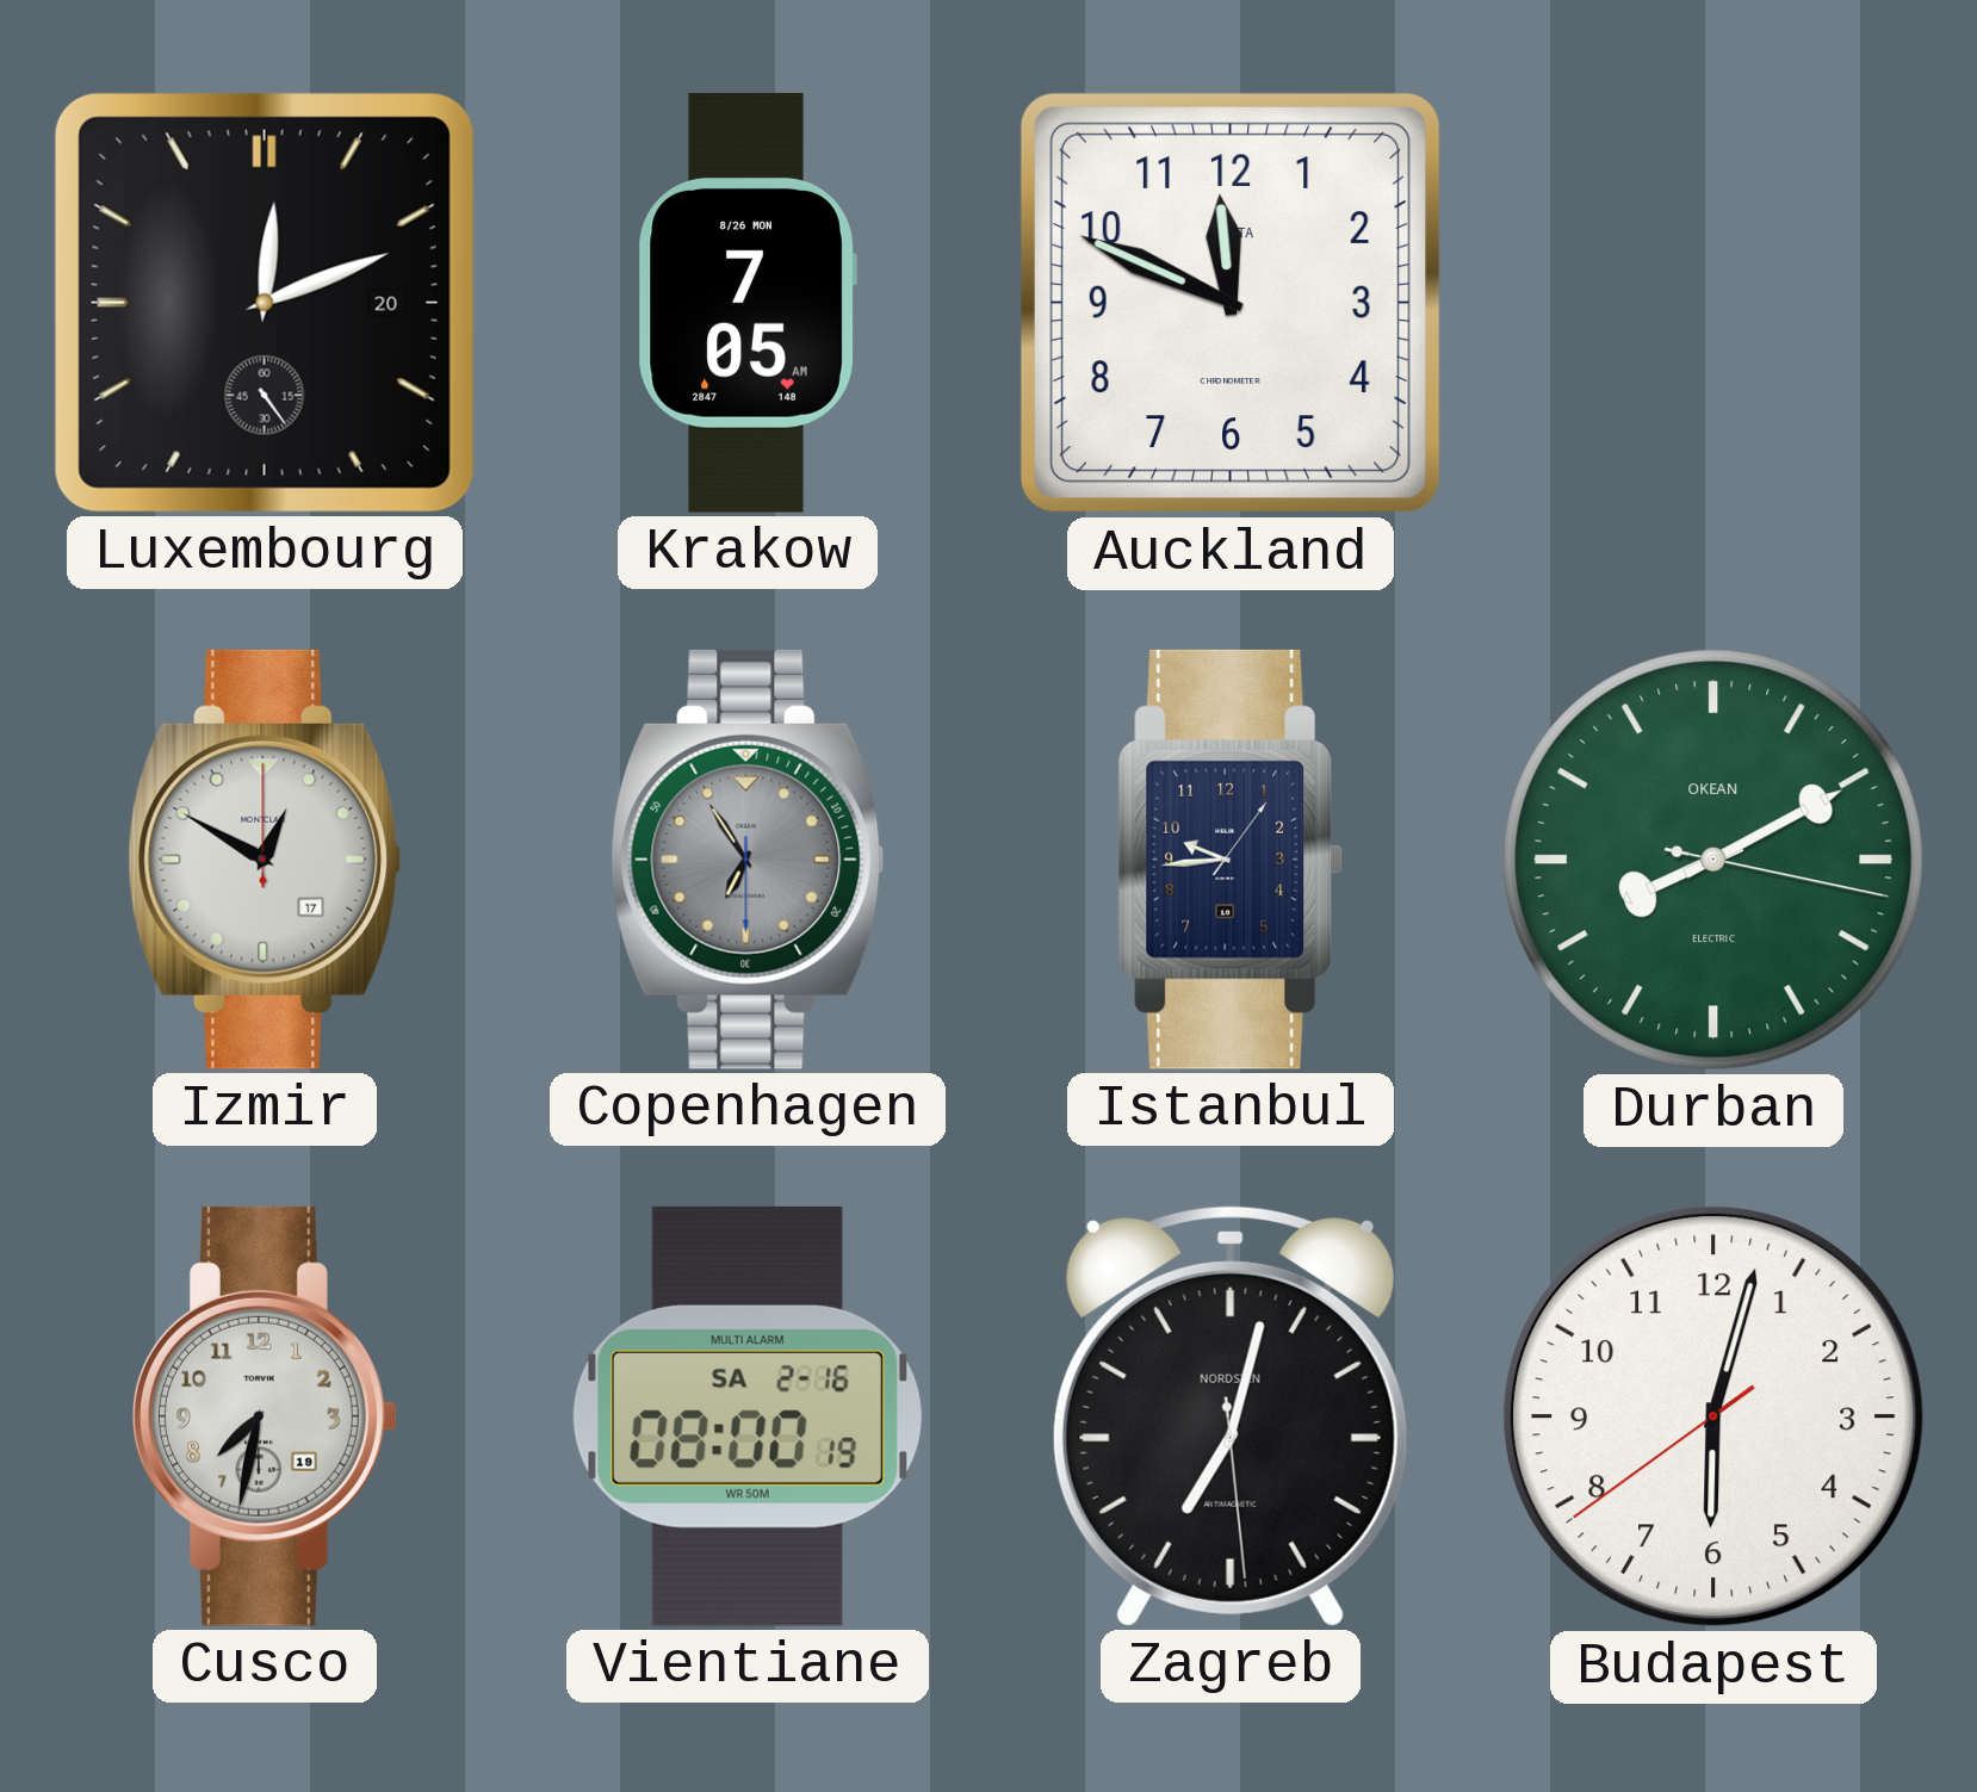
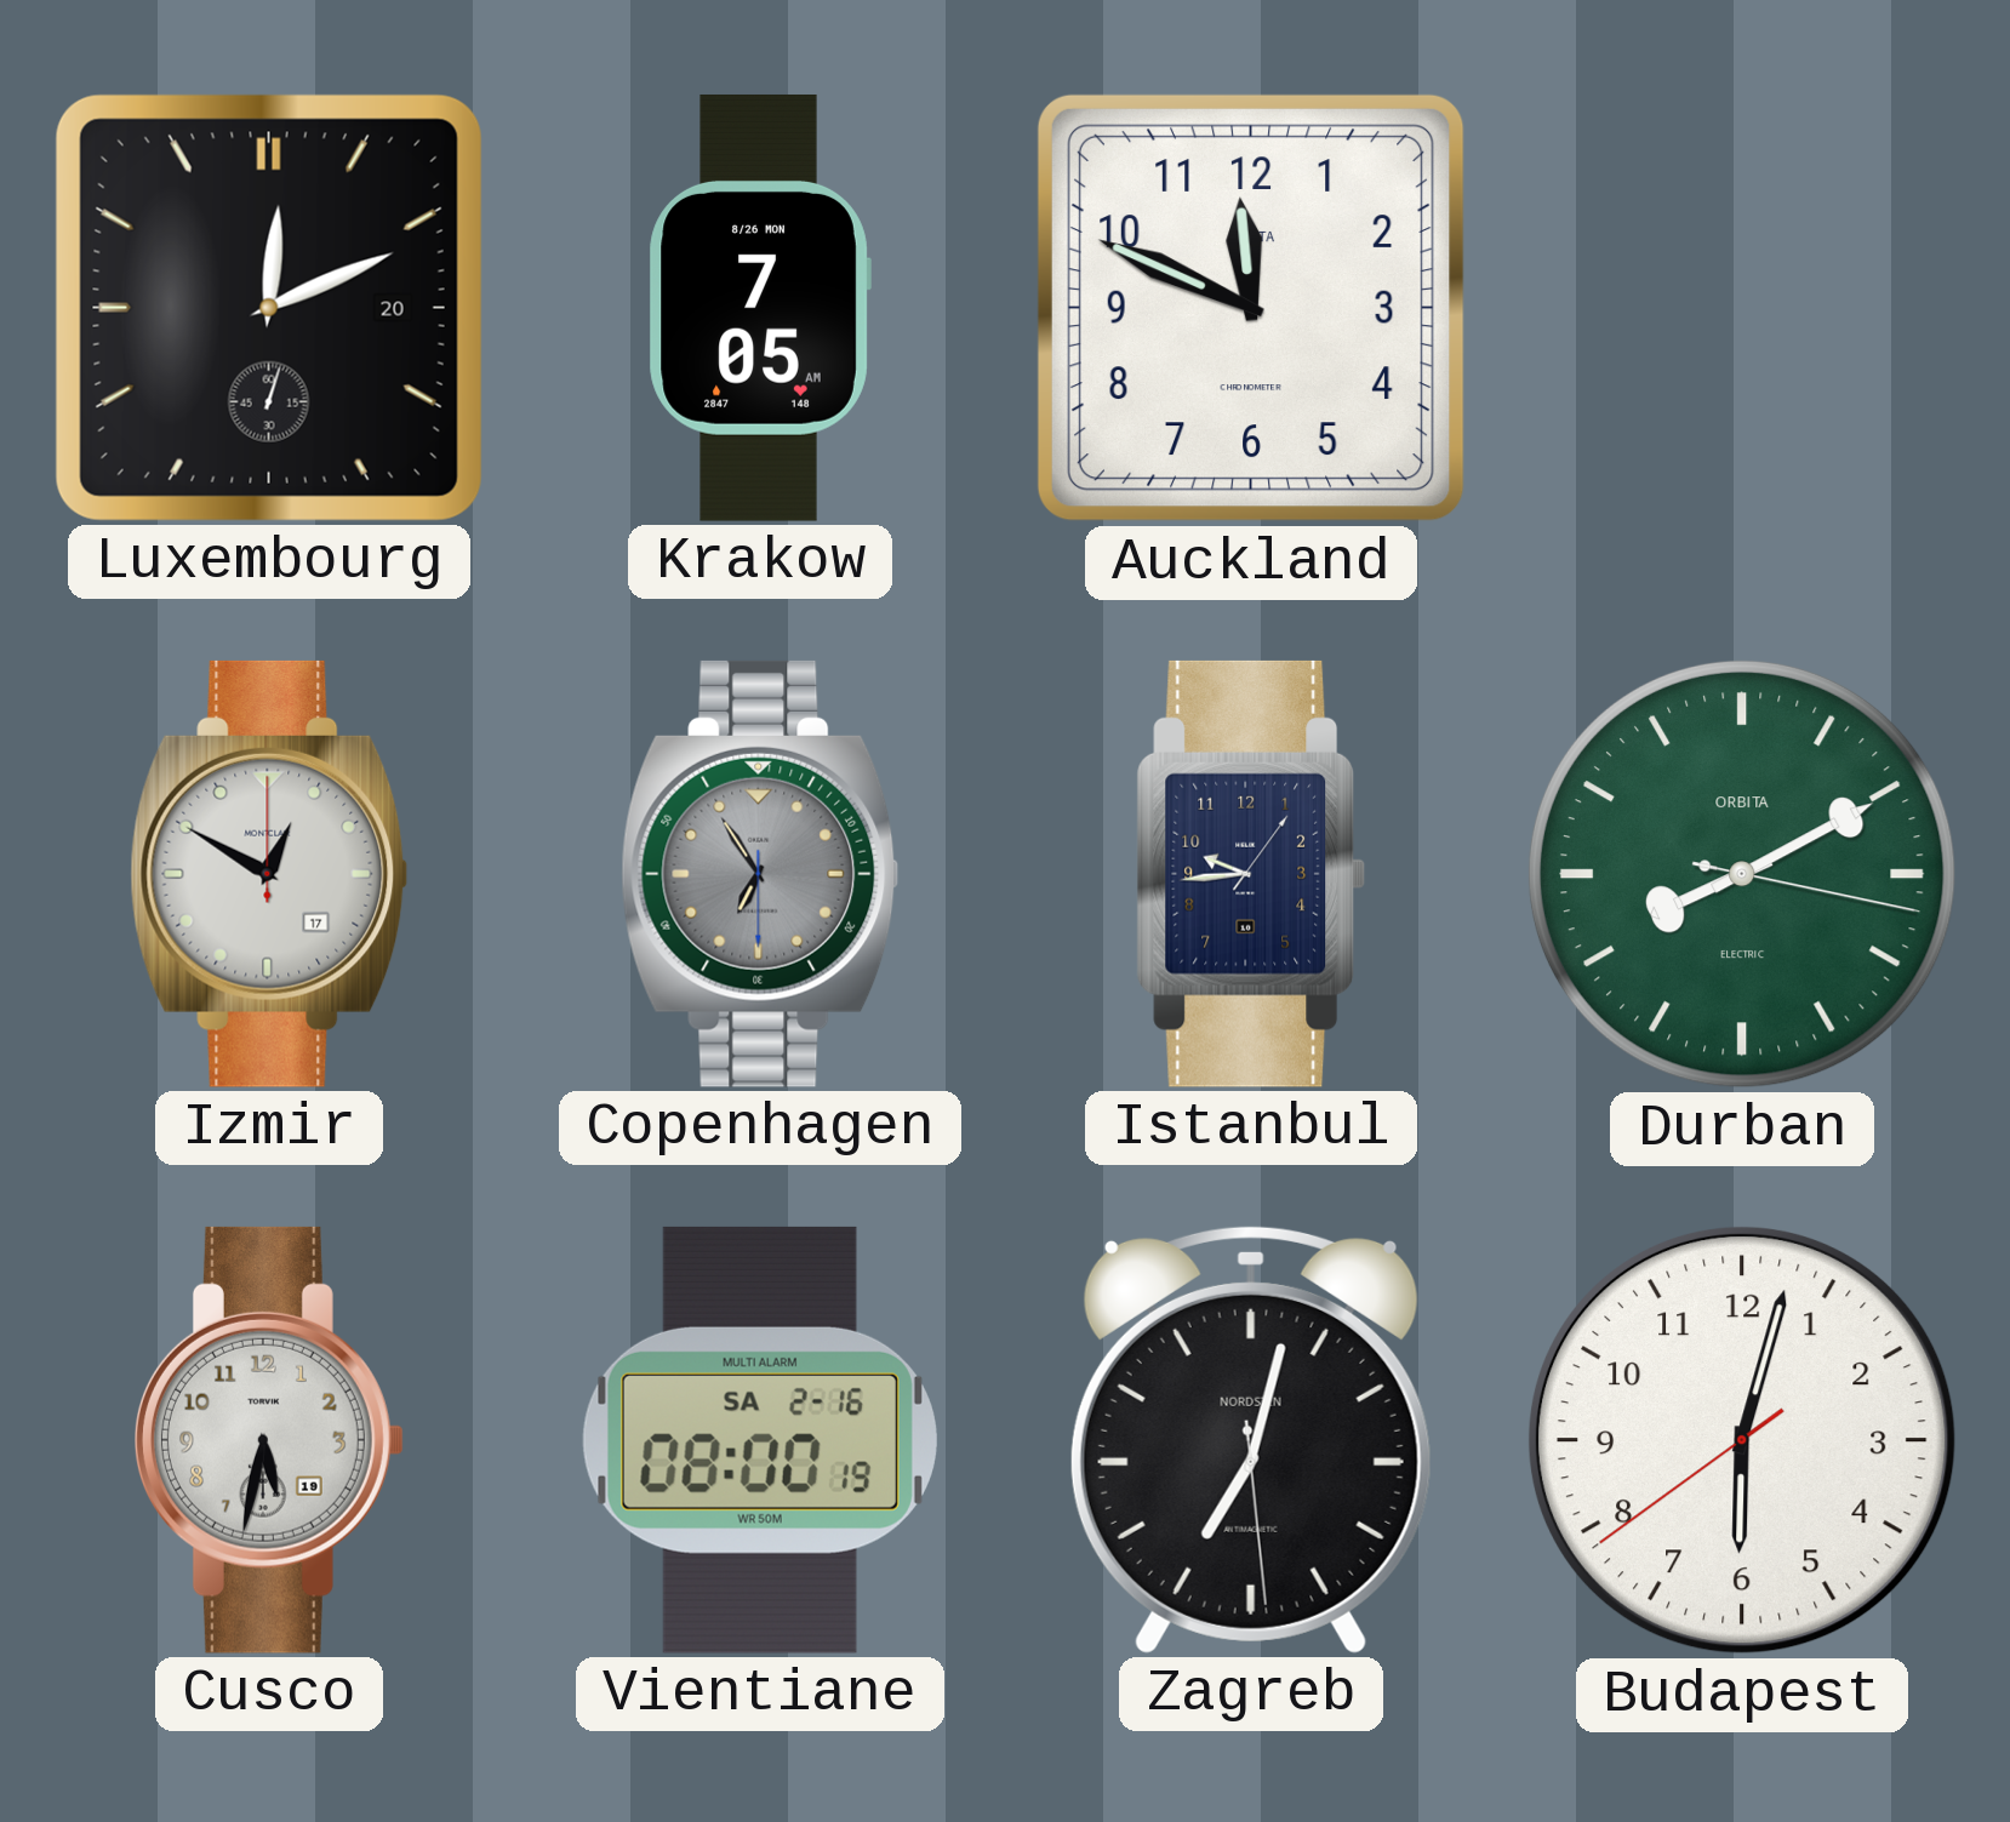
Luxembourg: 12:11:24 -> 12:11:03 (269, 308)
Durban brand: OKEAN -> ORBITA (1742, 874)
Cusco: 7:32 -> 5:32 (270, 1440)
